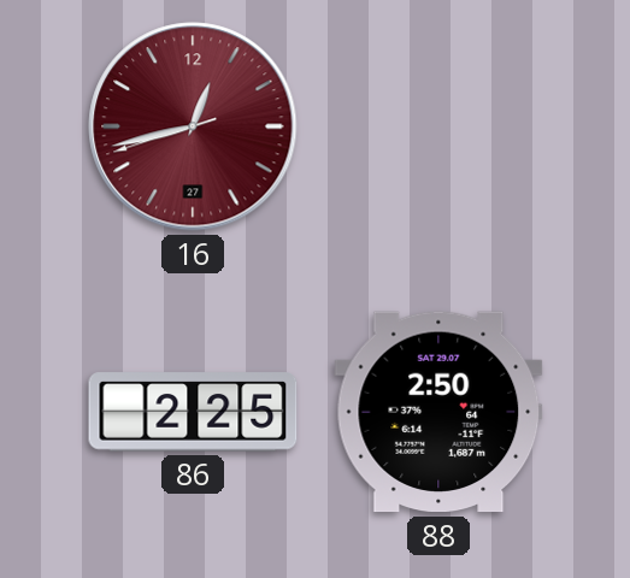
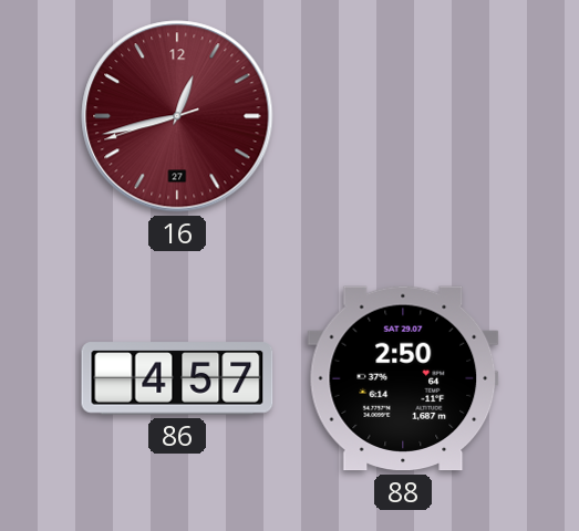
86: 2:25 -> 4:57 (177, 378)
